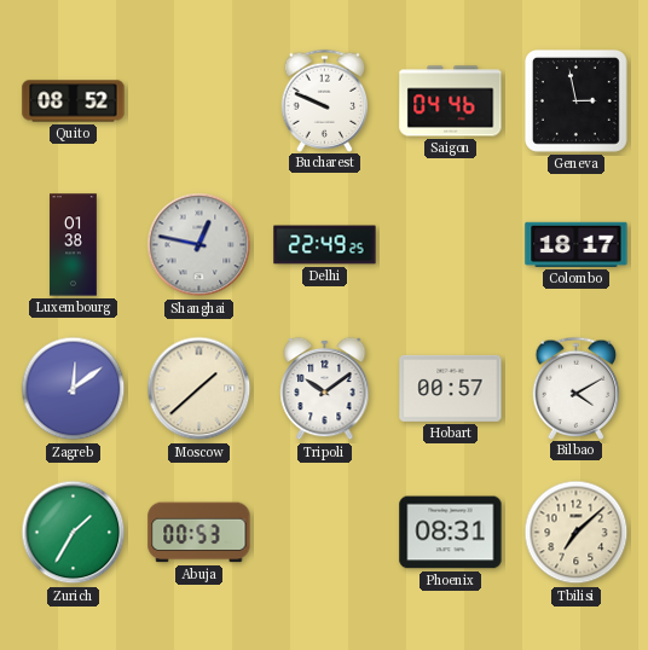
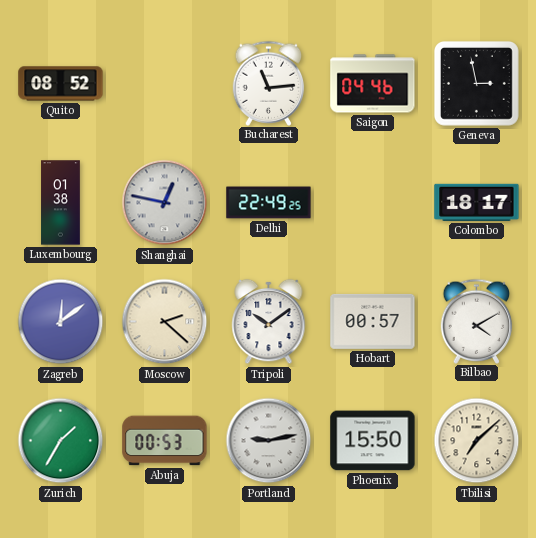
Bucharest: 9:49 -> 11:14 (269, 83)
Moscow: 1:38 -> 2:22 (165, 322)
Portland: none -> 9:13 (269, 441)
Phoenix: 08:31 -> 15:50 (373, 441)
